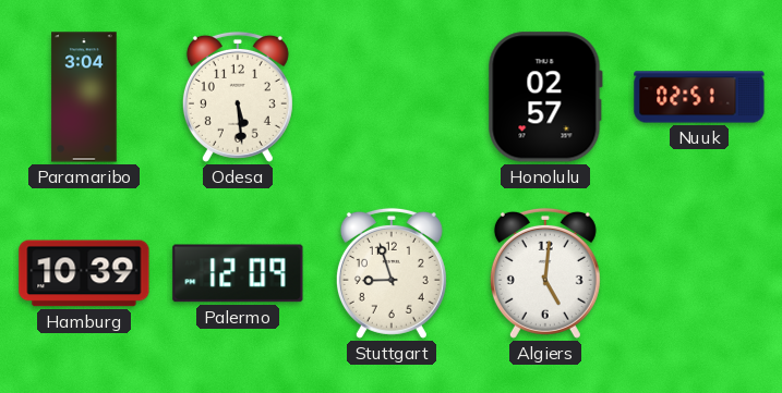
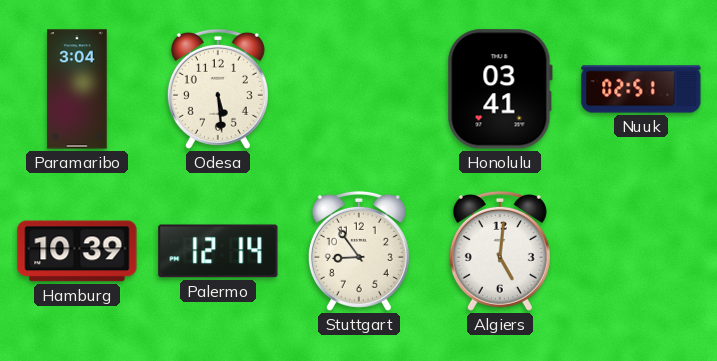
Honolulu: 02:57 -> 03:41 (500, 89)
Palermo: 12:09 -> 12:14 (218, 251)
Stuttgart: 8:57 -> 8:54 (359, 251)
